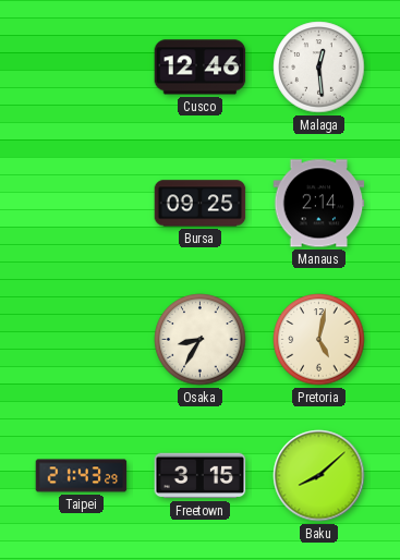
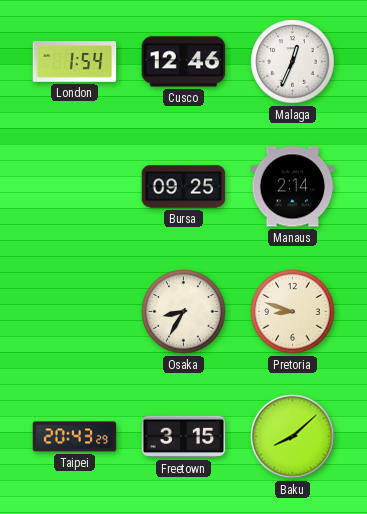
London: none -> 1:54 (75, 62)
Malaga: 12:29 -> 12:34 (293, 62)
Pretoria: 5:02 -> 8:48 (293, 312)
Taipei: 21:43 -> 20:43 (75, 437)
